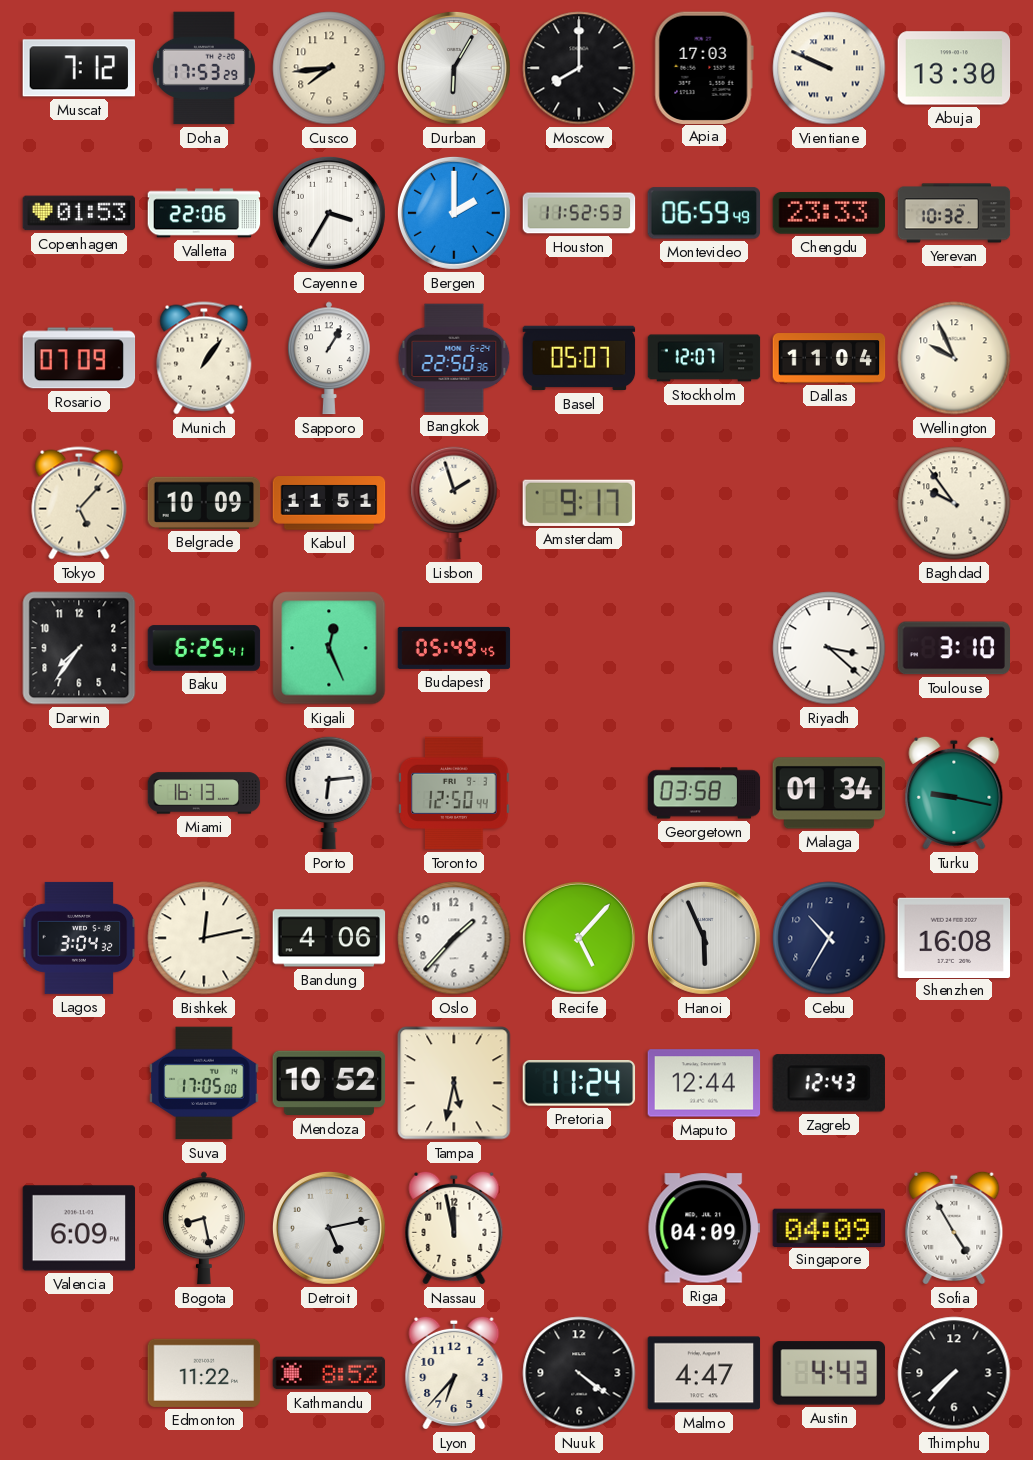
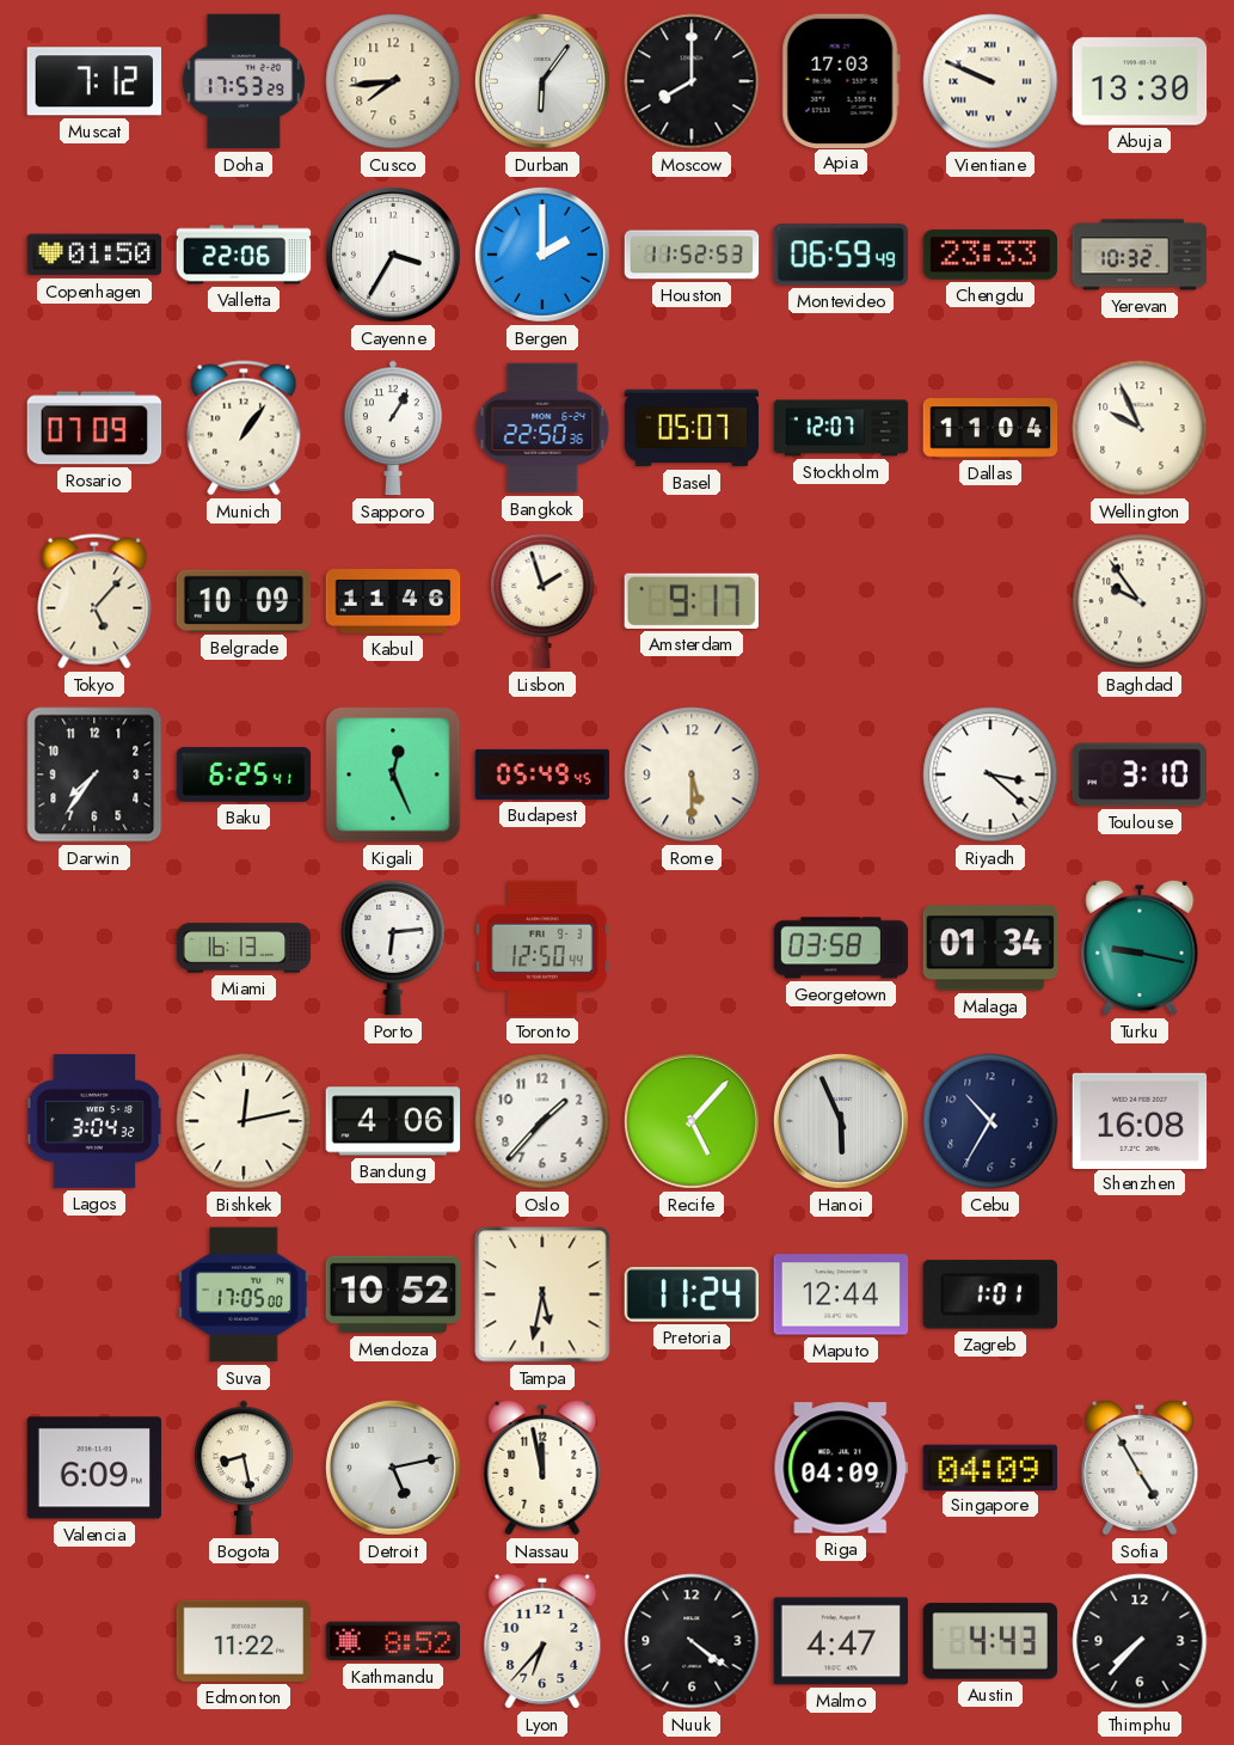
Durban: 6:05 -> 6:06 (542, 81)
Copenhagen: 01:53 -> 01:50 (94, 255)
Kabul: 11:51 -> 11:46 (393, 601)
Rome: none -> 5:30 (692, 774)
Zagreb: 12:43 -> 1:01 (990, 1294)
